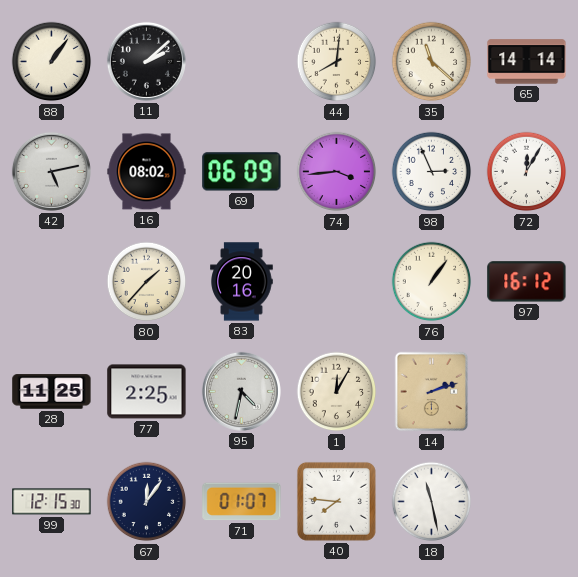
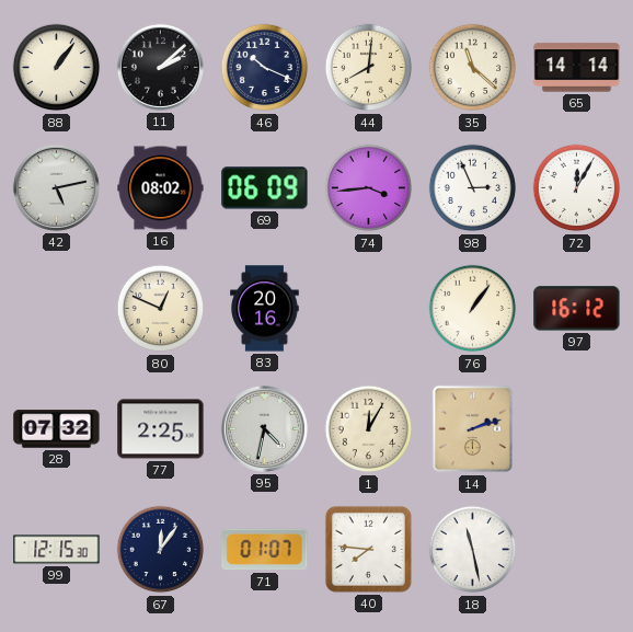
46: none -> 10:19 (265, 68)
80: 1:37 -> 12:49 (161, 309)
28: 11:25 -> 07:32 (57, 429)
